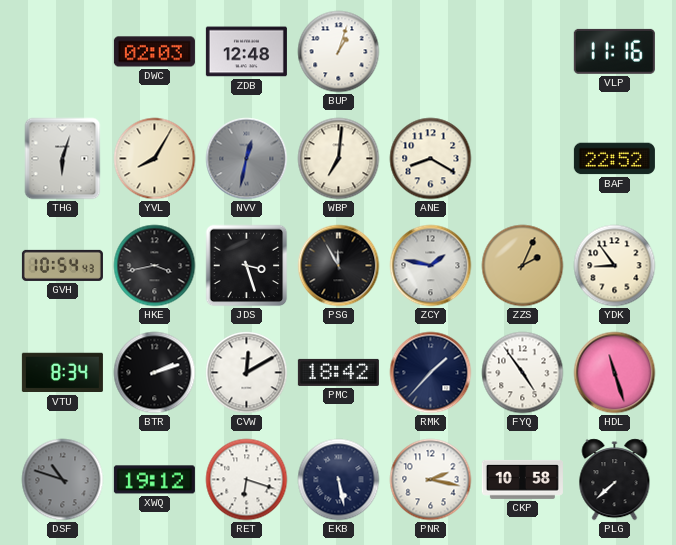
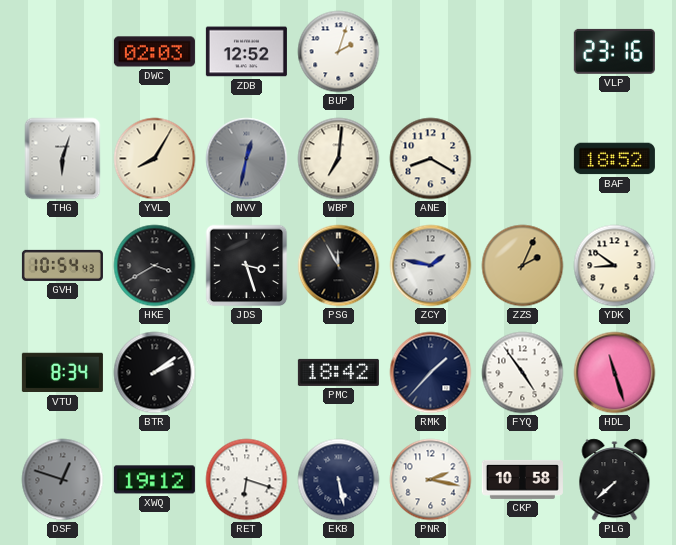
ZDB: 12:48 -> 12:52 (246, 52)
BUP: 1:03 -> 2:03 (339, 52)
VLP: 11:16 -> 23:16 (614, 51)
BAF: 22:52 -> 18:52 (614, 159)
HKE: 3:43 -> 3:40 (155, 266)
YDK: 8:54 -> 8:51 (615, 266)
BTR: 2:12 -> 2:09 (155, 373)
CVW: 12:10 -> none (247, 373)
DSF: 10:48 -> 12:48 (63, 480)
